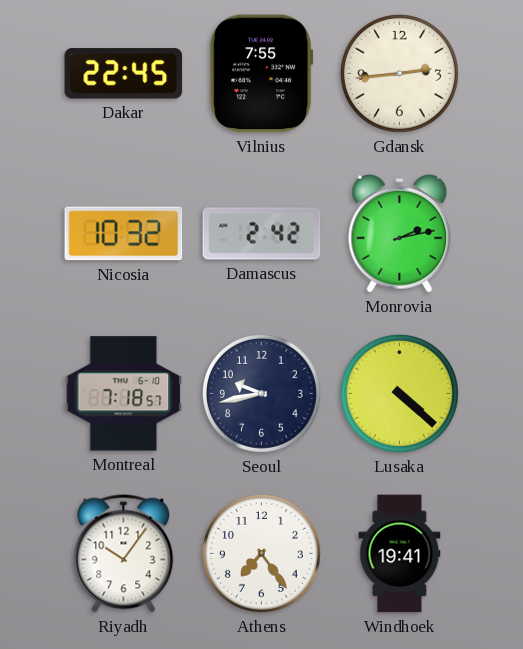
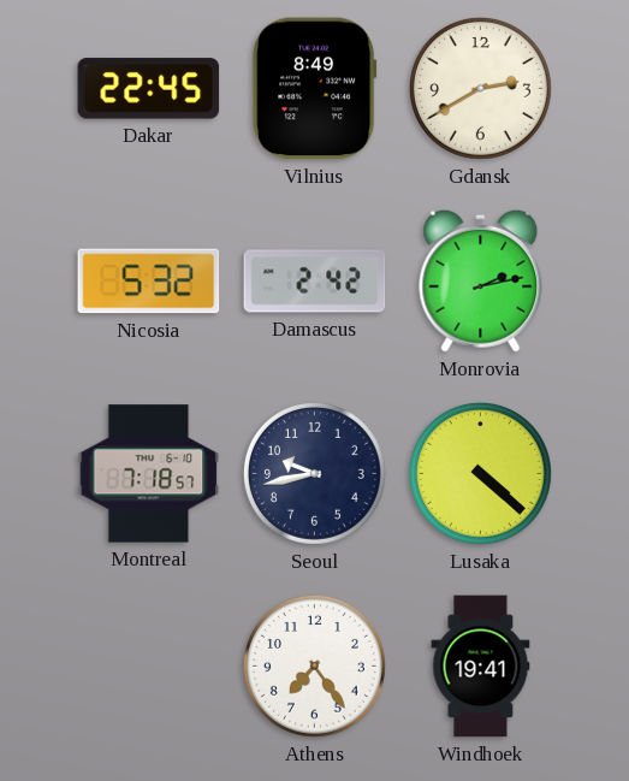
Vilnius: 7:55 -> 8:49 (315, 89)
Gdansk: 2:44 -> 2:40 (480, 88)
Nicosia: 10:32 -> 5:32 (149, 282)
Riyadh: 10:06 -> none (124, 554)
